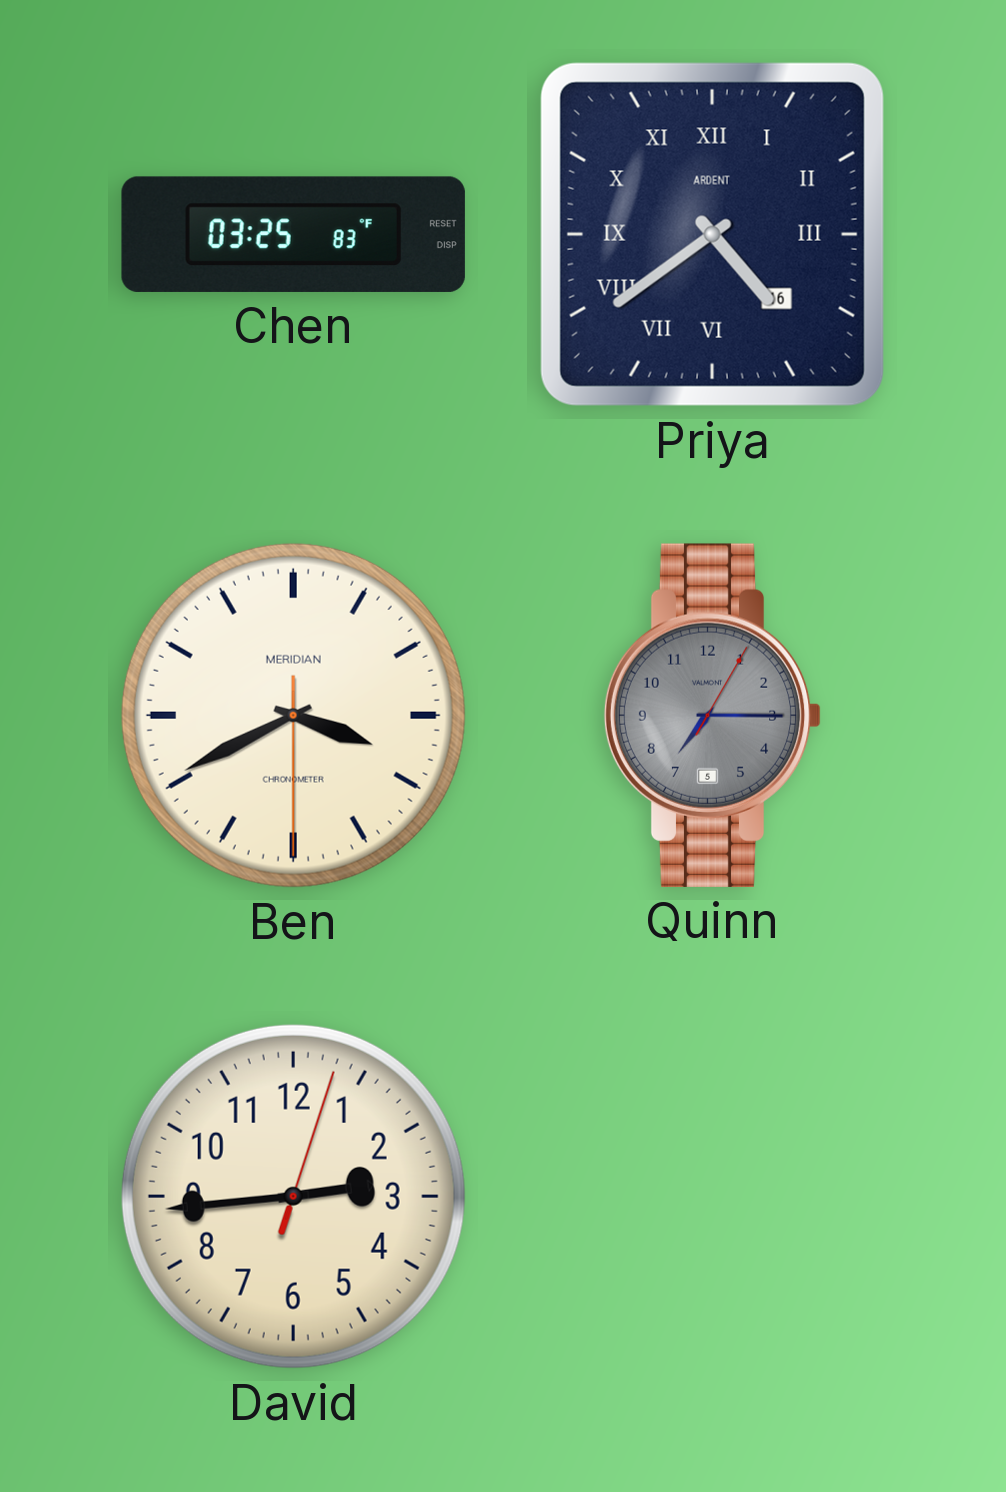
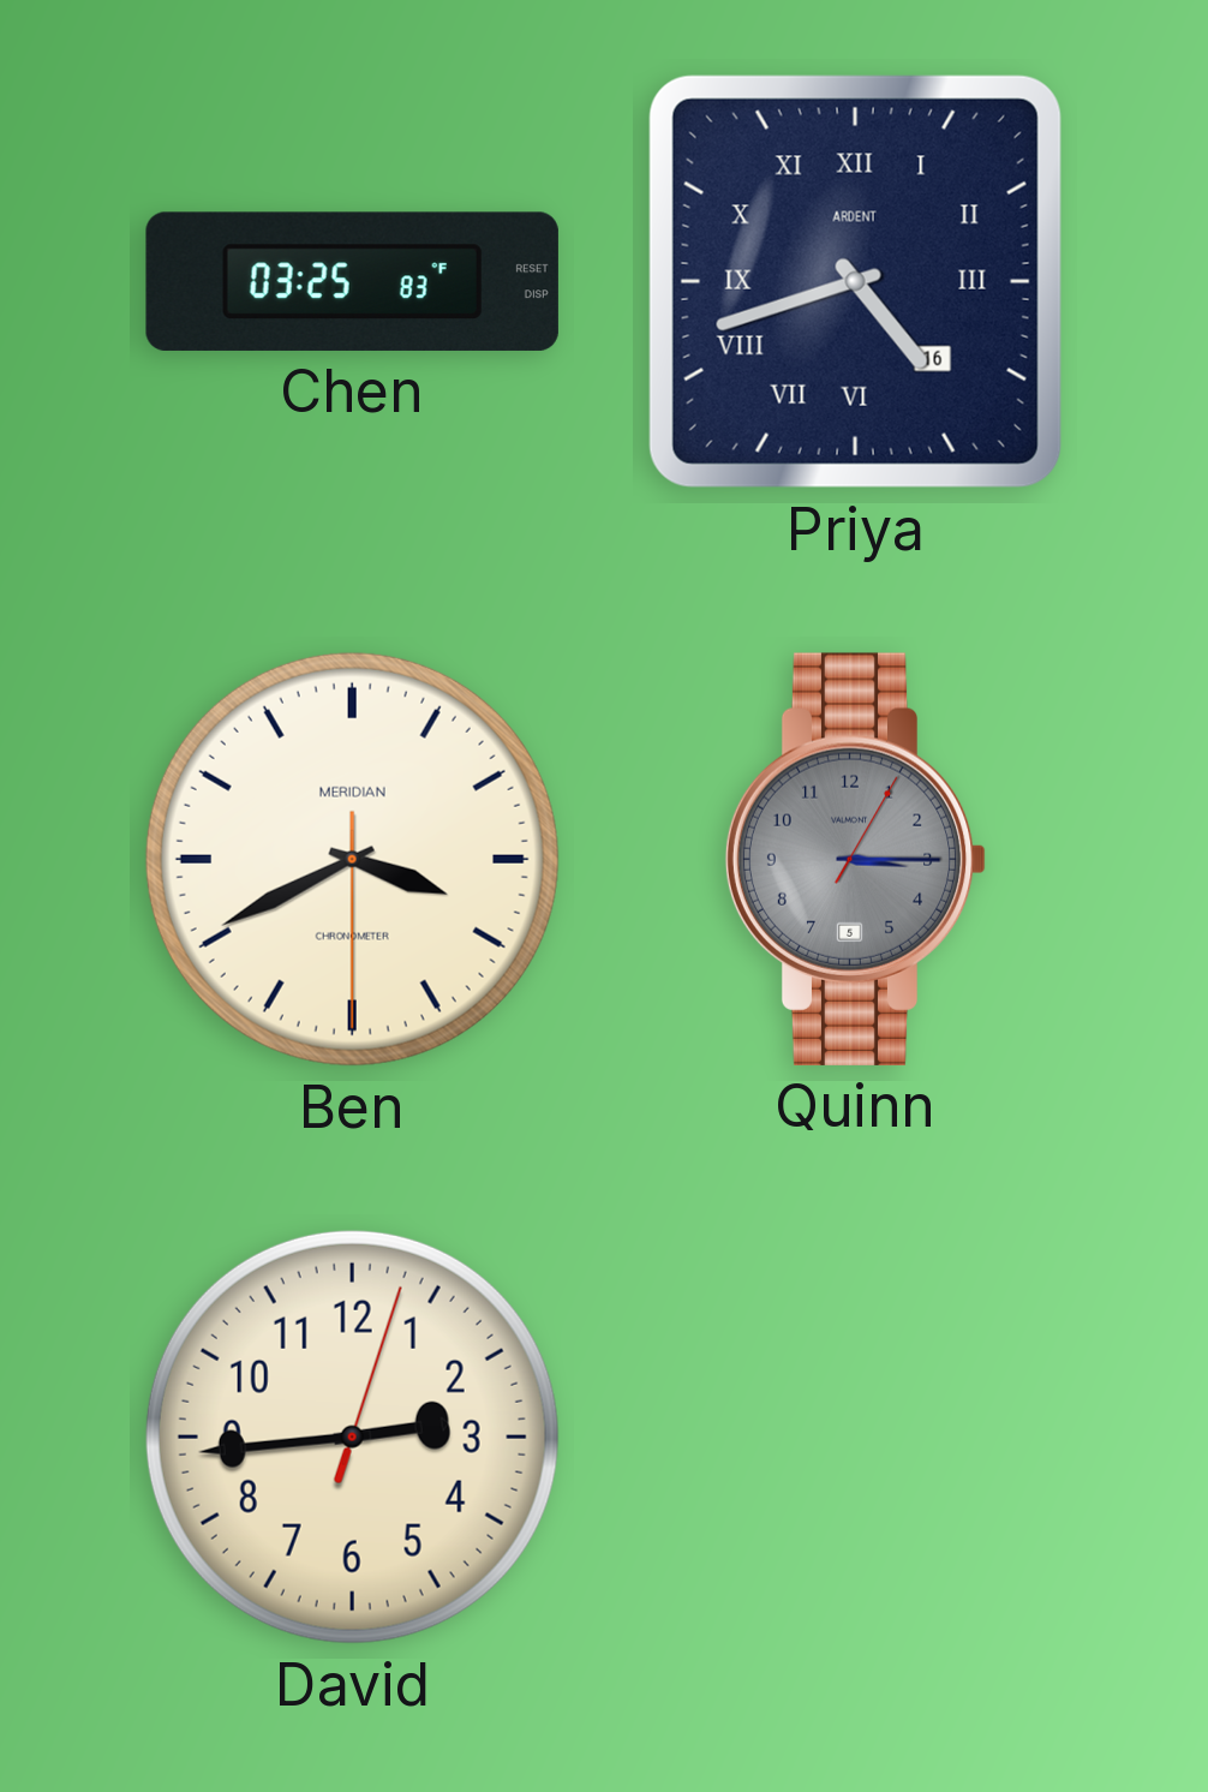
Priya: 4:39 -> 4:42 (855, 281)
Quinn: 7:15 -> 3:15 (856, 859)
